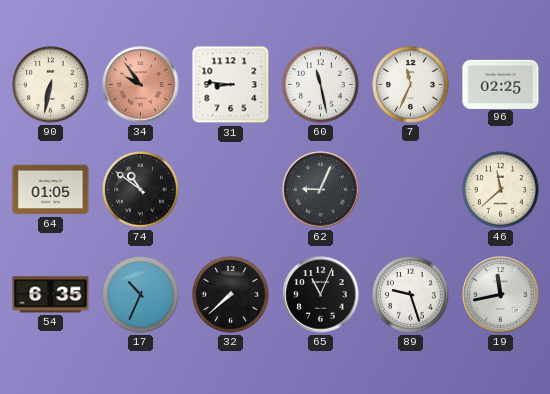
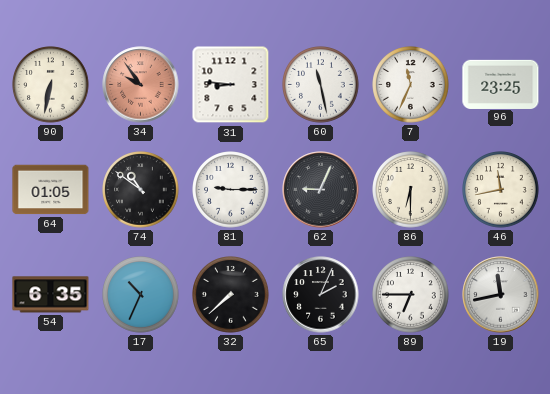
96: 02:25 -> 23:25 (501, 84)
81: none -> 9:15 (231, 190)
86: none -> 6:30 (411, 190)
46: 11:38 -> 11:43 (501, 190)
65: 11:04 -> 2:04 (321, 295)
89: 9:27 -> 6:45 (411, 295)
